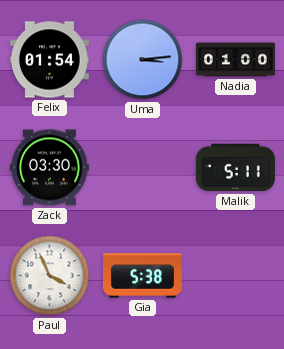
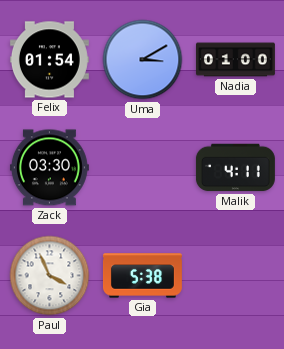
Uma: 3:14 -> 3:10 (143, 60)
Malik: 5:11 -> 4:11 (235, 168)
